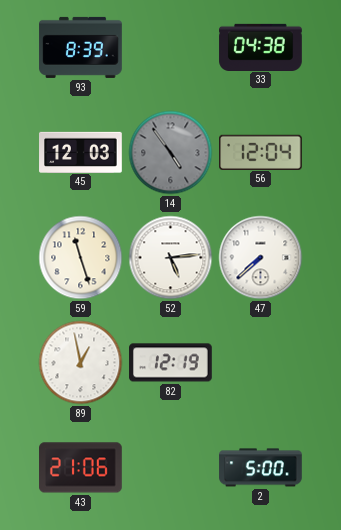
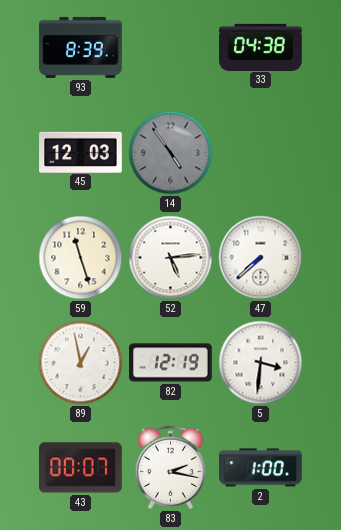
56: 12:04 -> none (261, 152)
5: none -> 3:31 (261, 363)
43: 21:06 -> 00:07 (81, 468)
83: none -> 2:17 (171, 468)
2: 5:00 -> 1:00 (261, 468)
